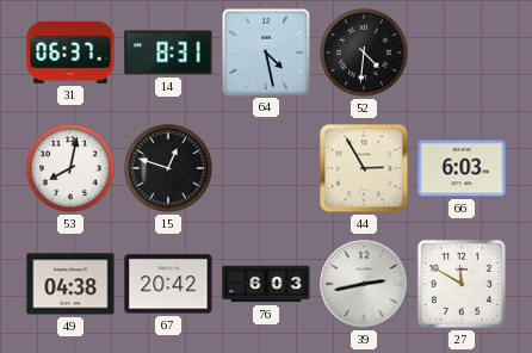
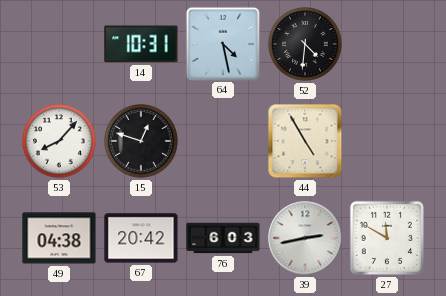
31: 06:37 -> none (70, 52)
14: 8:31 -> 10:31 (141, 44)
53: 8:02 -> 8:07 (59, 141)
44: 2:55 -> 4:55 (305, 141)
66: 6:03 -> none (462, 168)
